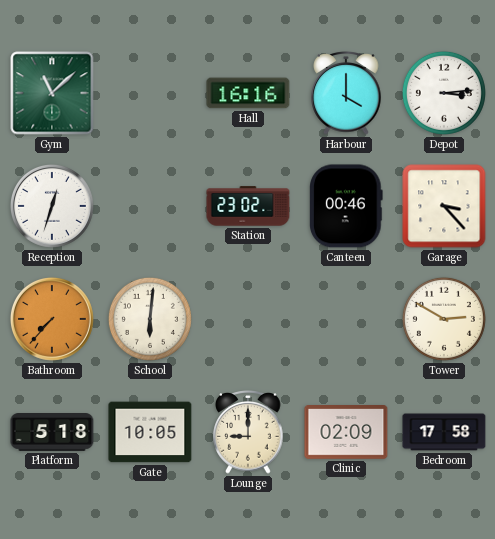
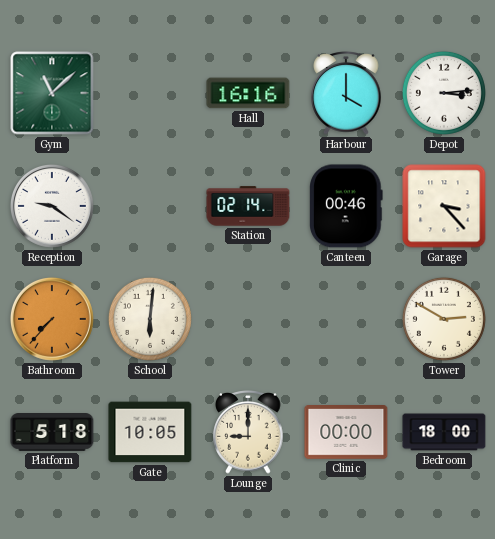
Reception: 12:33 -> 9:21 (52, 206)
Station: 23:02 -> 02:14 (248, 206)
Clinic: 02:09 -> 00:00 (346, 433)
Bedroom: 17:58 -> 18:00 (444, 432)
